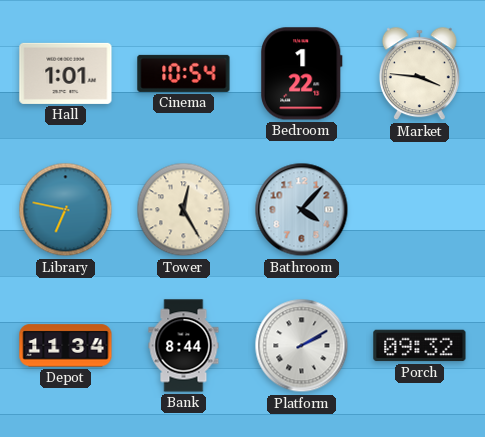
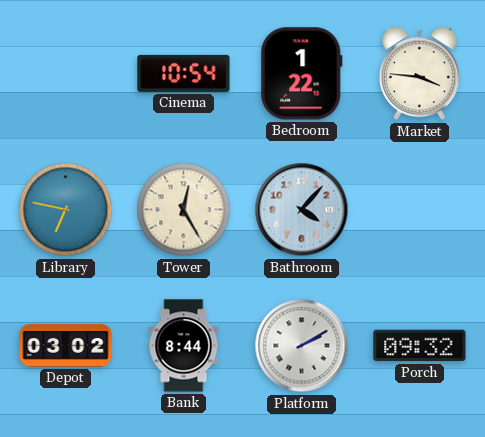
Hall: 1:01 -> none (66, 73)
Depot: 11:34 -> 03:02 (66, 346)
